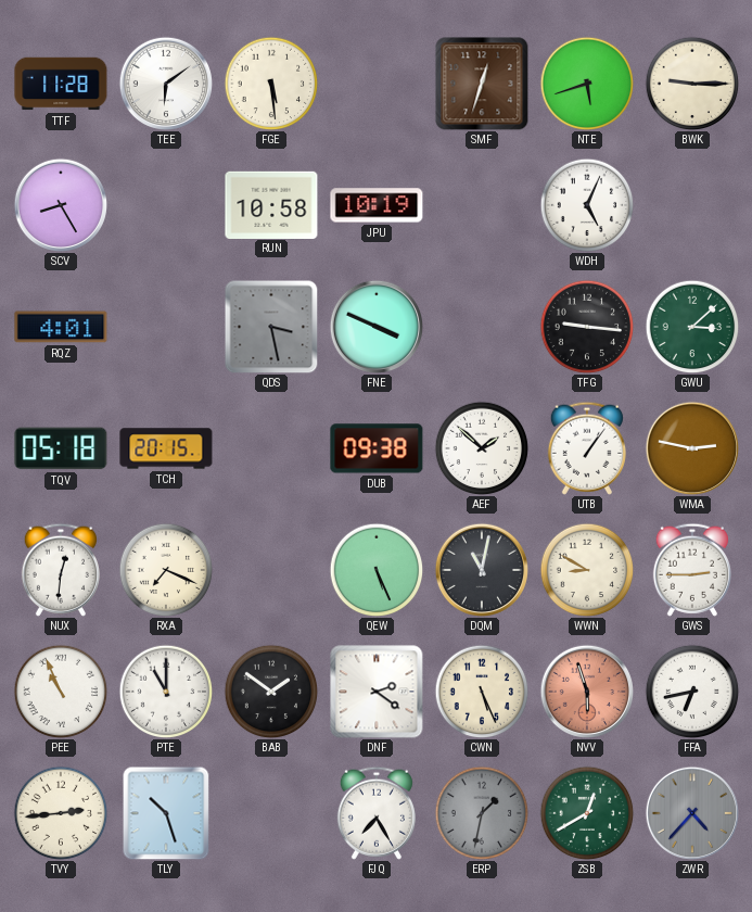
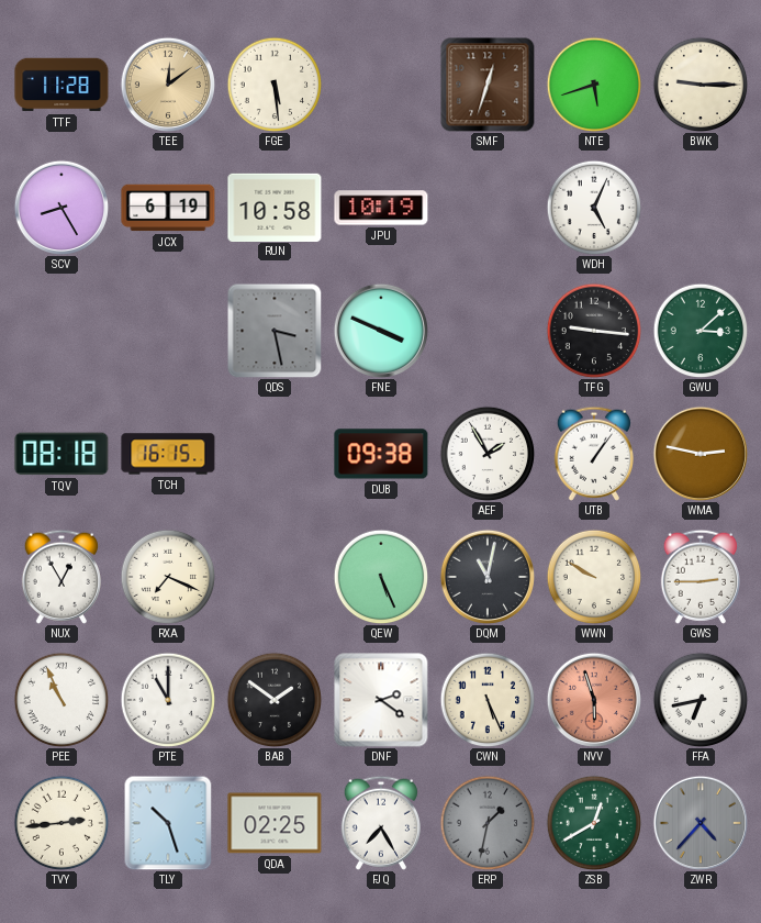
TEE: 6:09 -> 12:09 (167, 84)
TEE dial: white -> champagne (167, 84)
JCX: none -> 6:19 (168, 208)
RQZ: 4:01 -> none (61, 327)
TQV: 05:18 -> 08:18 (61, 454)
TCH: 20:15 -> 16:15 (168, 454)
AEF: 1:52 -> 1:55 (488, 454)
NUX: 12:31 -> 12:55 (61, 577)
WWN: 8:50 -> 9:50 (594, 577)
QDA: none -> 02:25 (275, 823)
